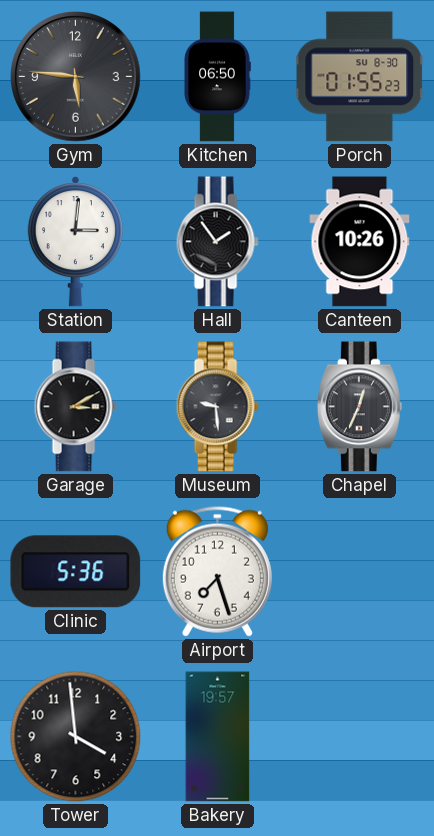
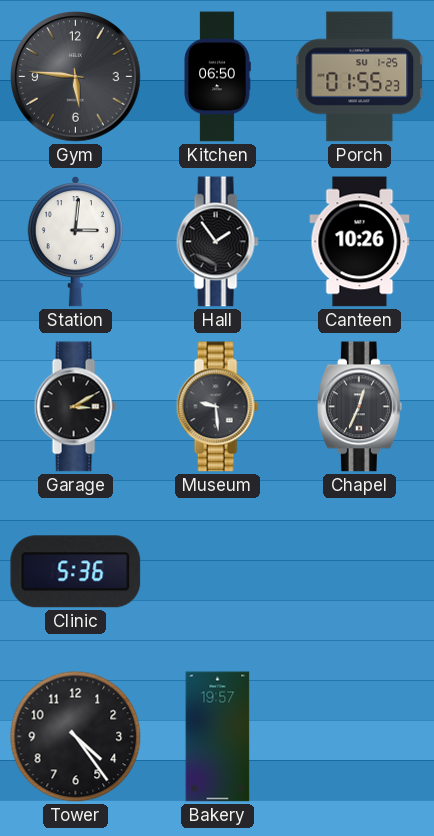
Porch date: SU 8-30 -> SU 1-25 (360, 77)
Airport: 7:27 -> none (217, 571)
Tower: 3:59 -> 4:24 (76, 737)
